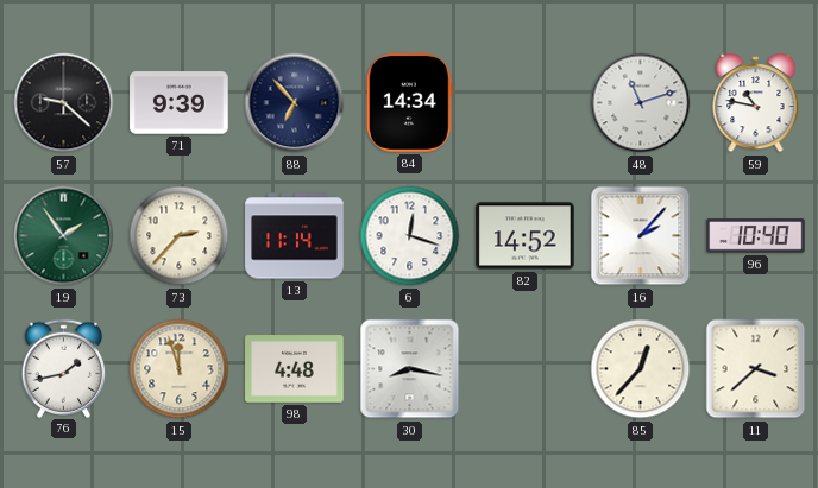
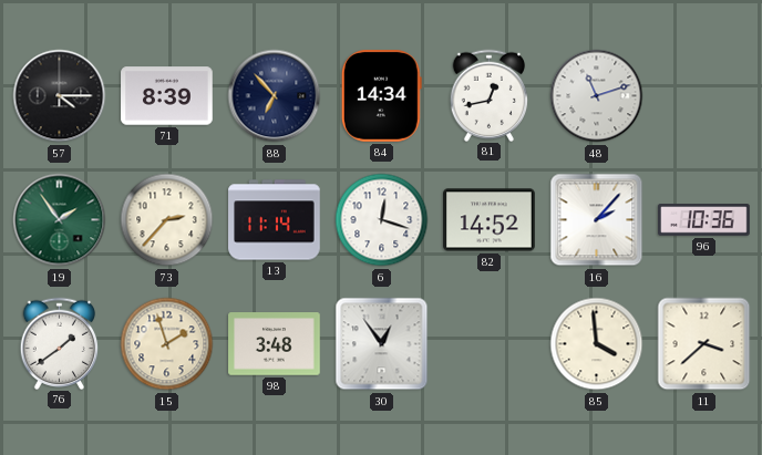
57: 9:22 -> 4:15 (60, 96)
71: 9:39 -> 8:39 (167, 96)
81: none -> 12:43 (490, 95)
59: 10:47 -> none (756, 104)
96: 10:40 -> 10:36 (704, 220)
76: 1:43 -> 1:39 (60, 343)
15: 11:57 -> 1:57 (167, 344)
98: 4:48 -> 3:48 (275, 344)
30: 8:17 -> 12:54 (382, 344)
85: 12:37 -> 3:59 (597, 344)
